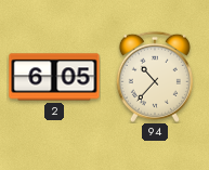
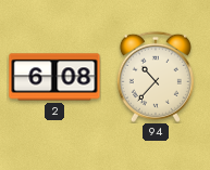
2: 6:05 -> 6:08 (54, 77)
